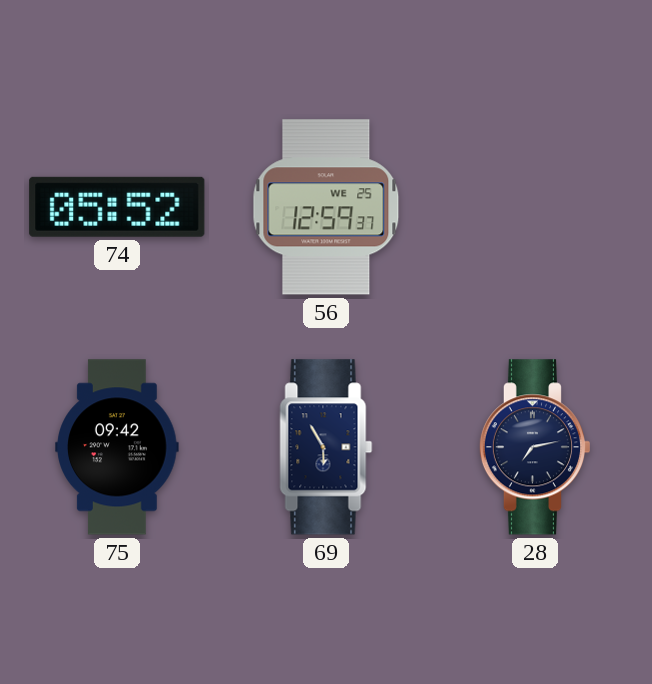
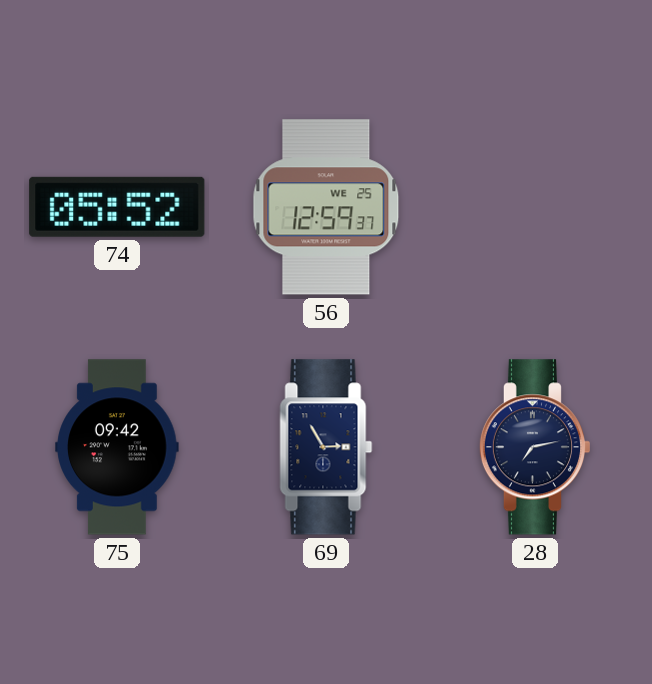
69: 5:55 -> 2:55 (326, 447)
